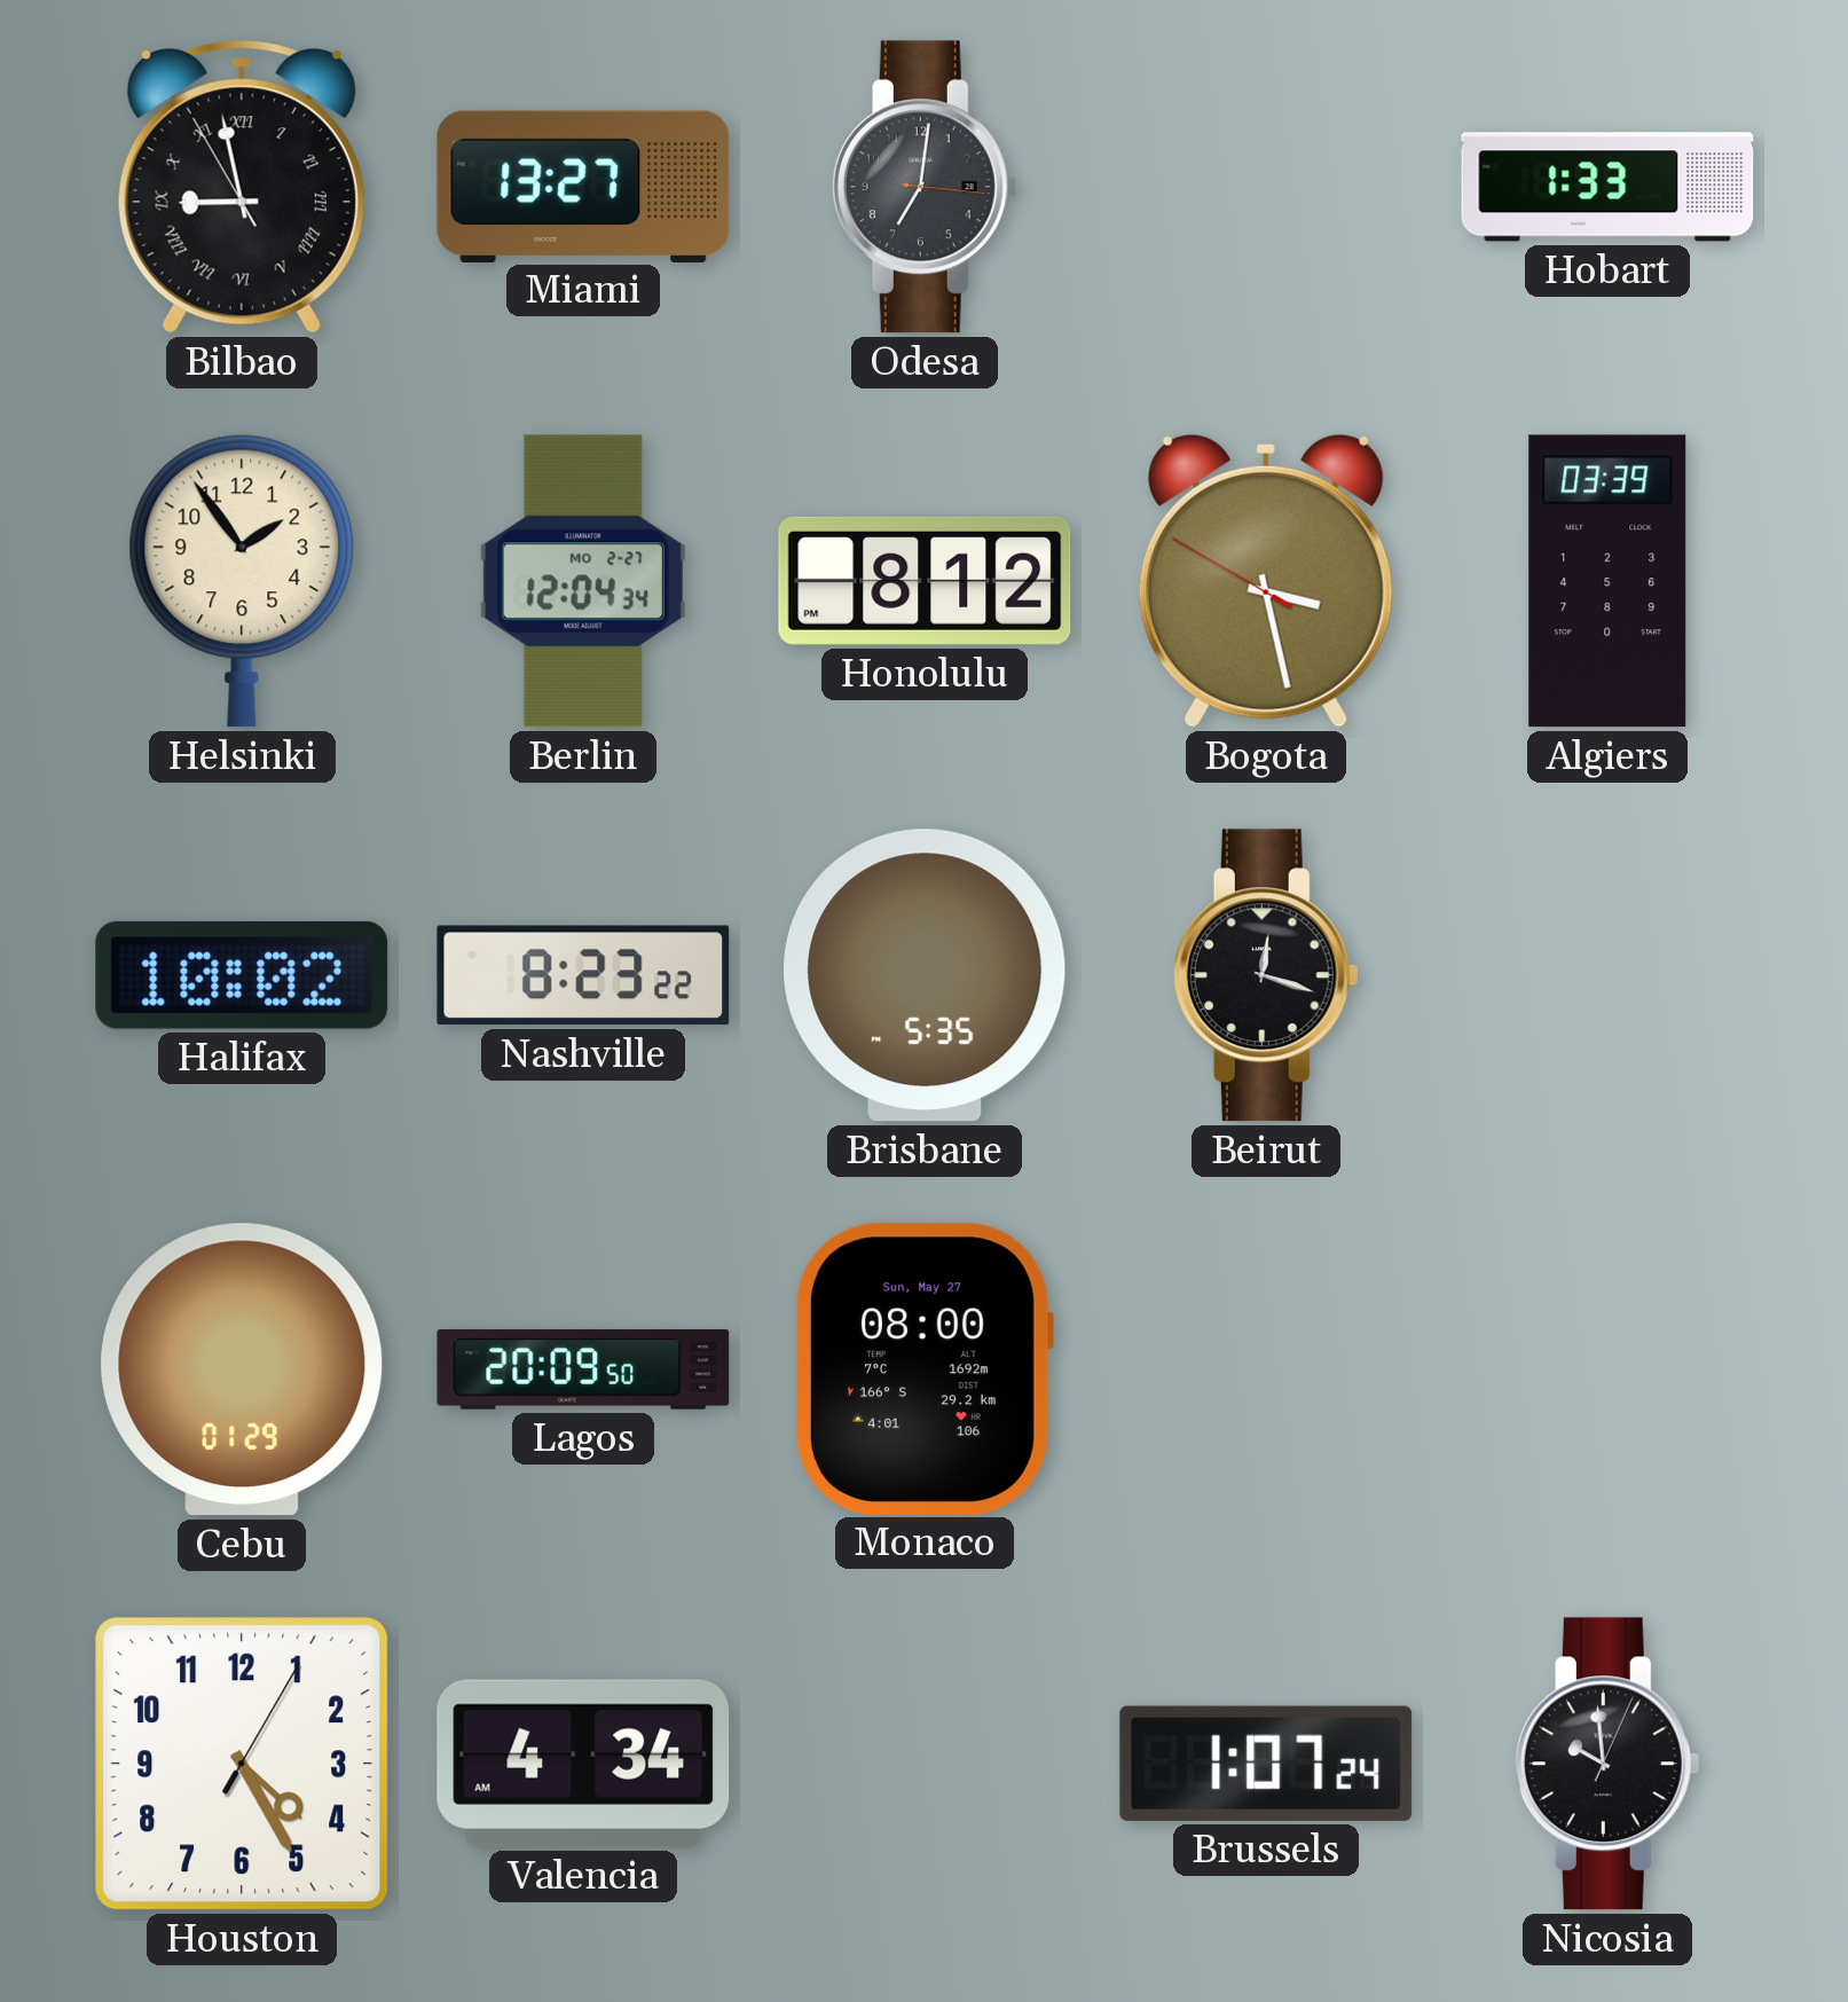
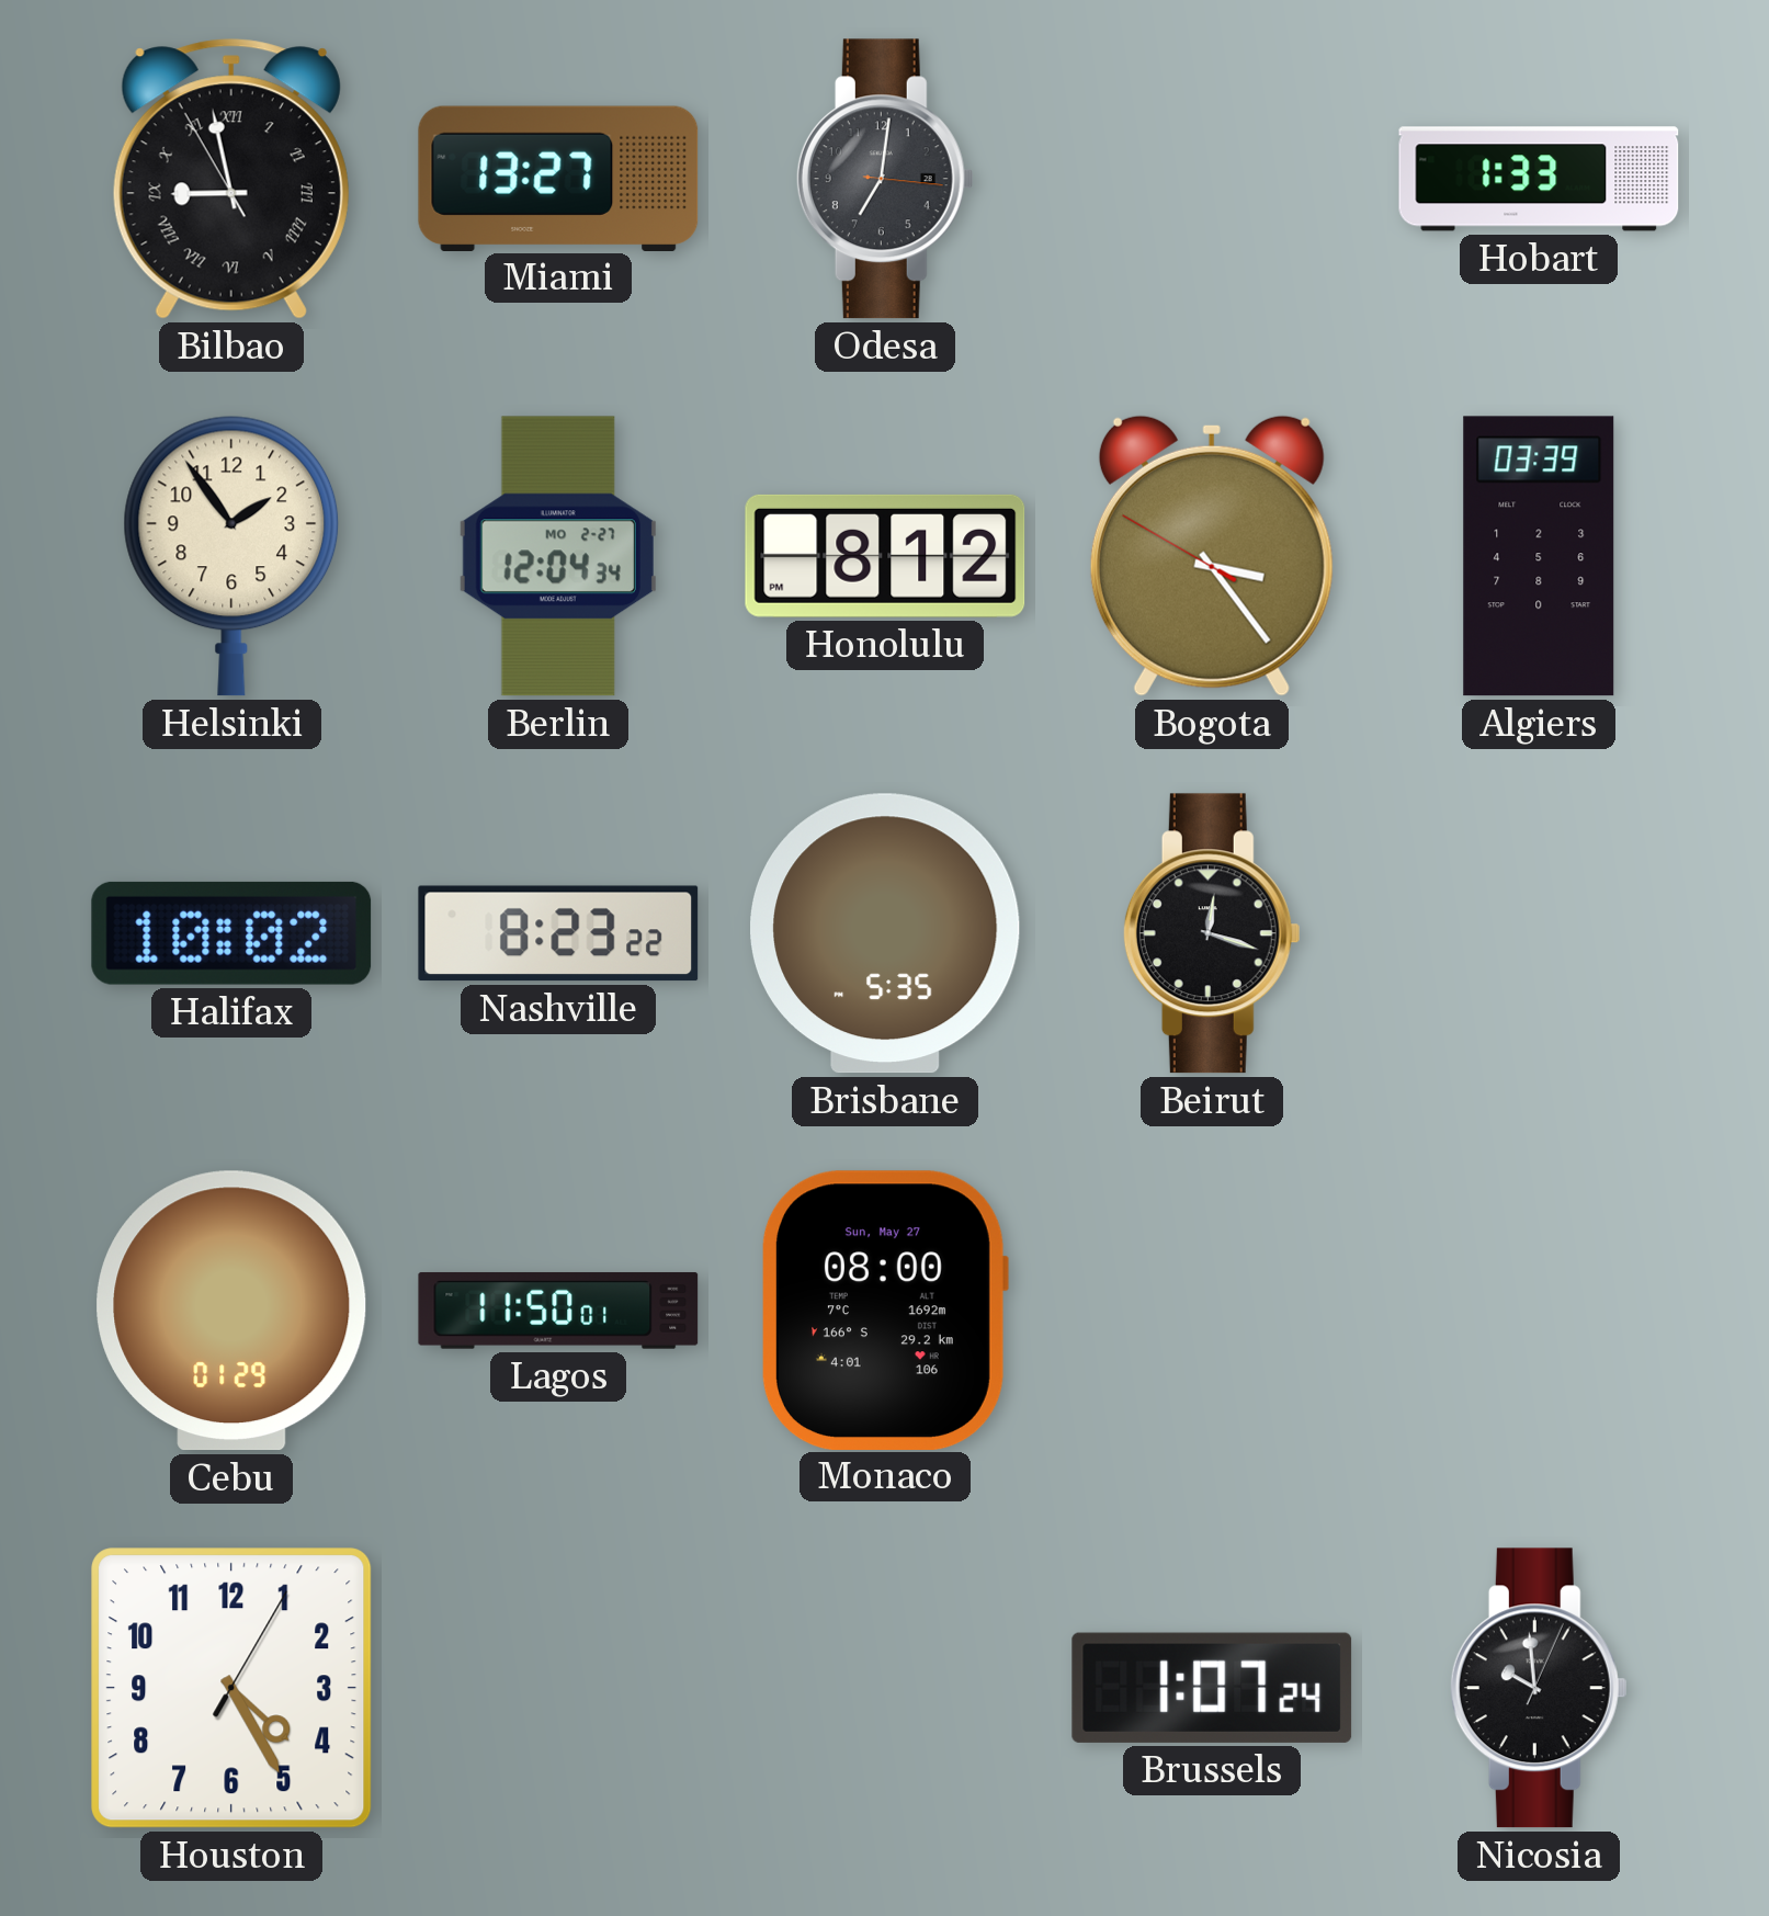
Bogota: 3:27 -> 3:23 (1212, 556)
Lagos: 20:09 -> 11:50 (558, 1311)
Valencia: 4:34 -> none (583, 1764)
